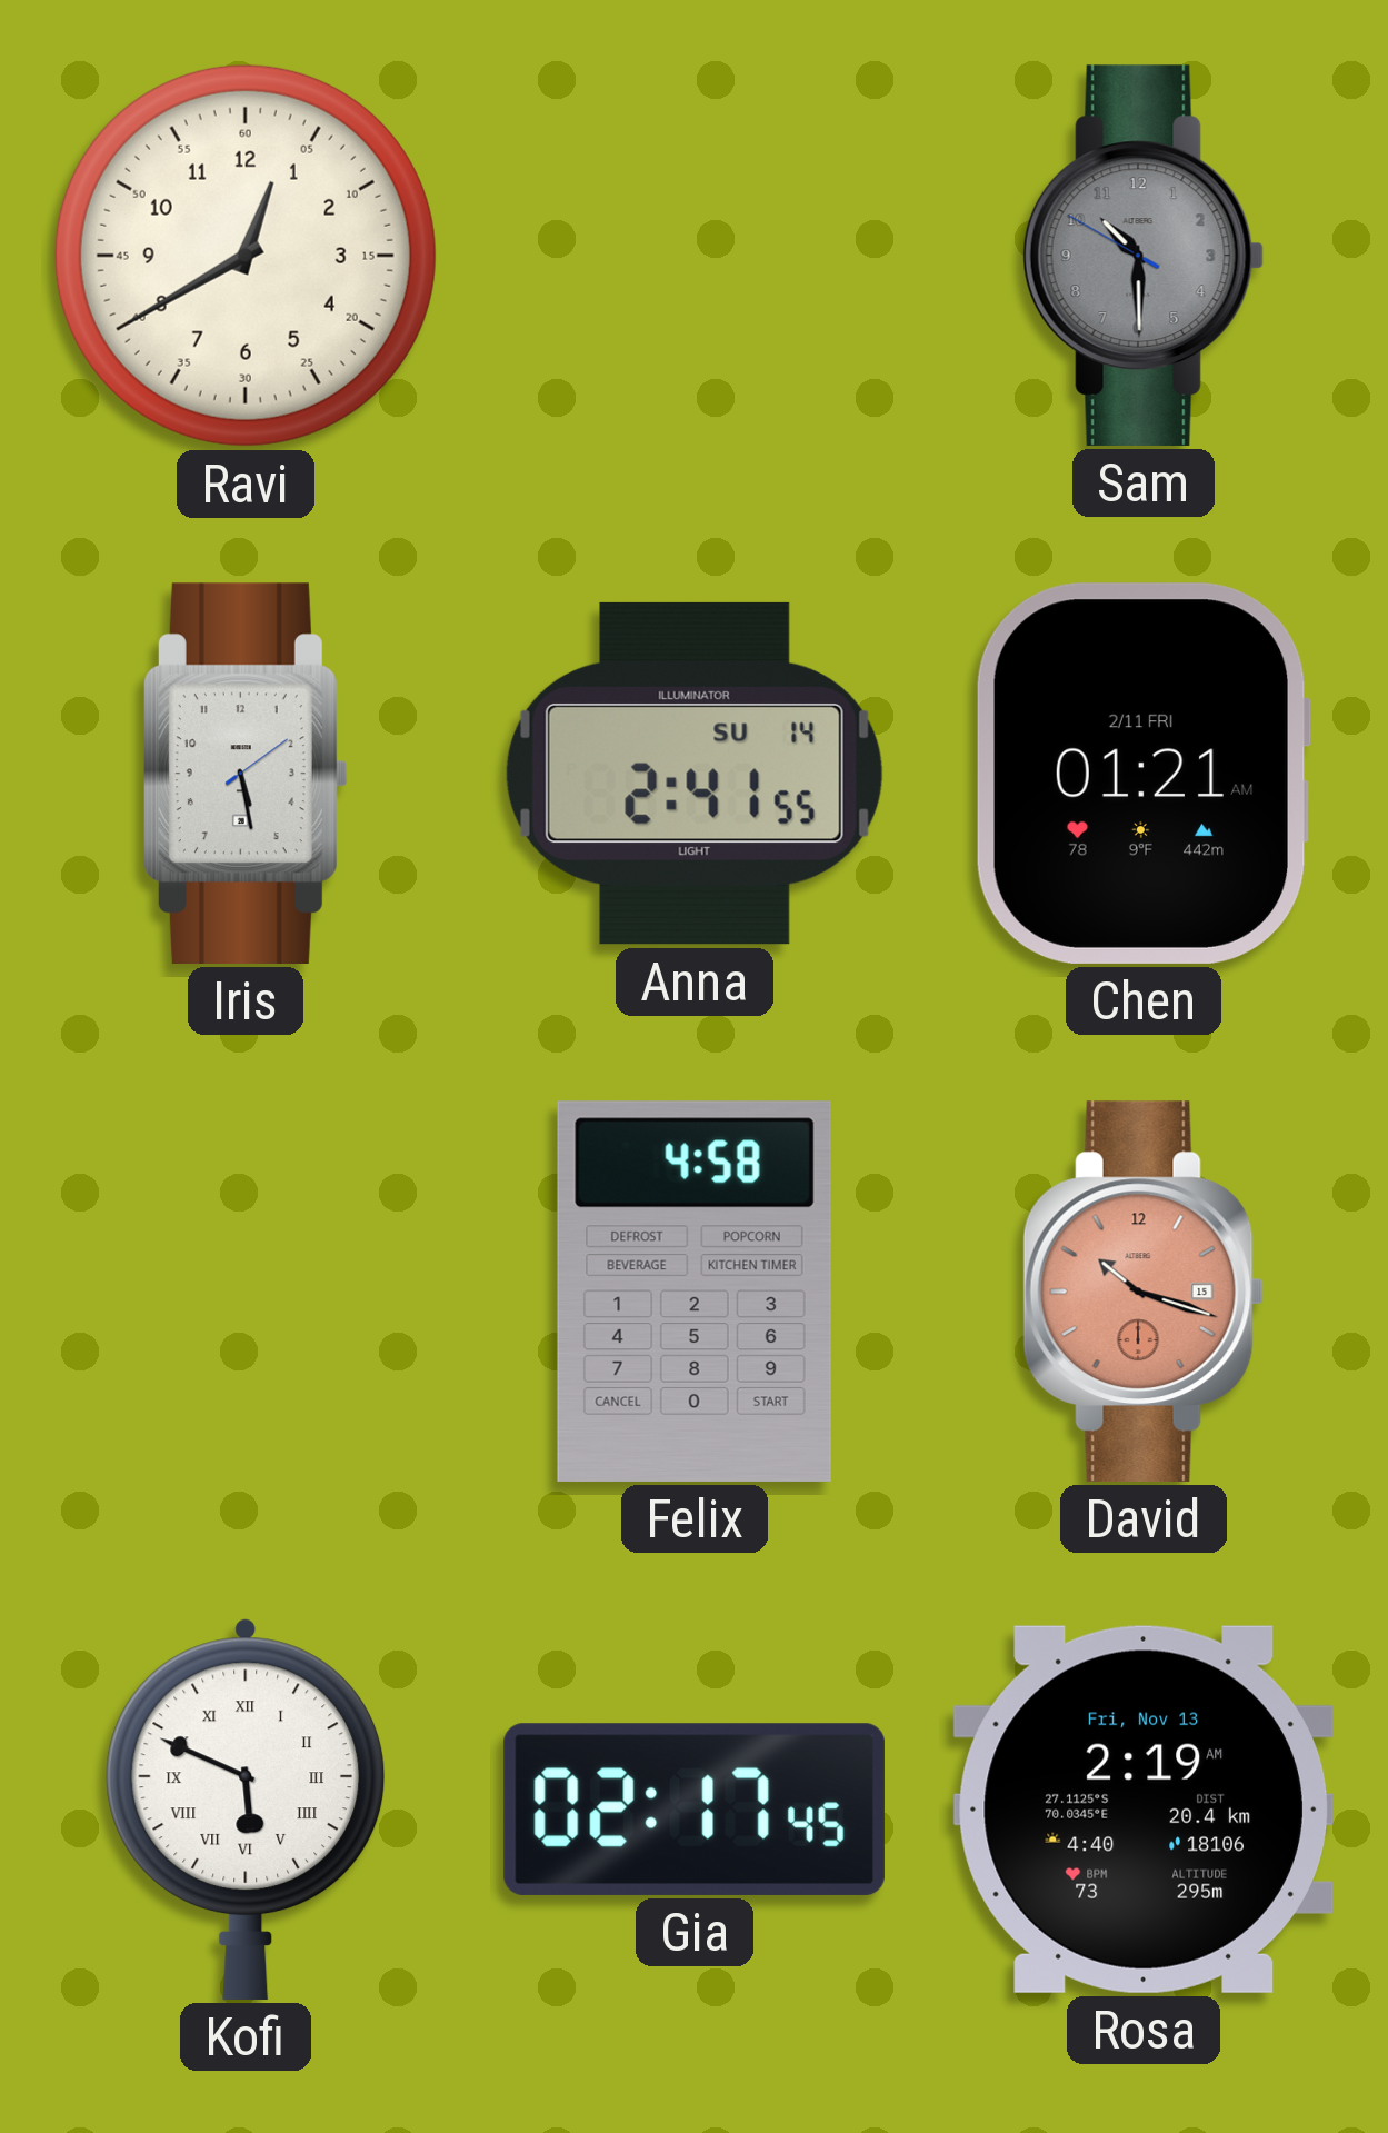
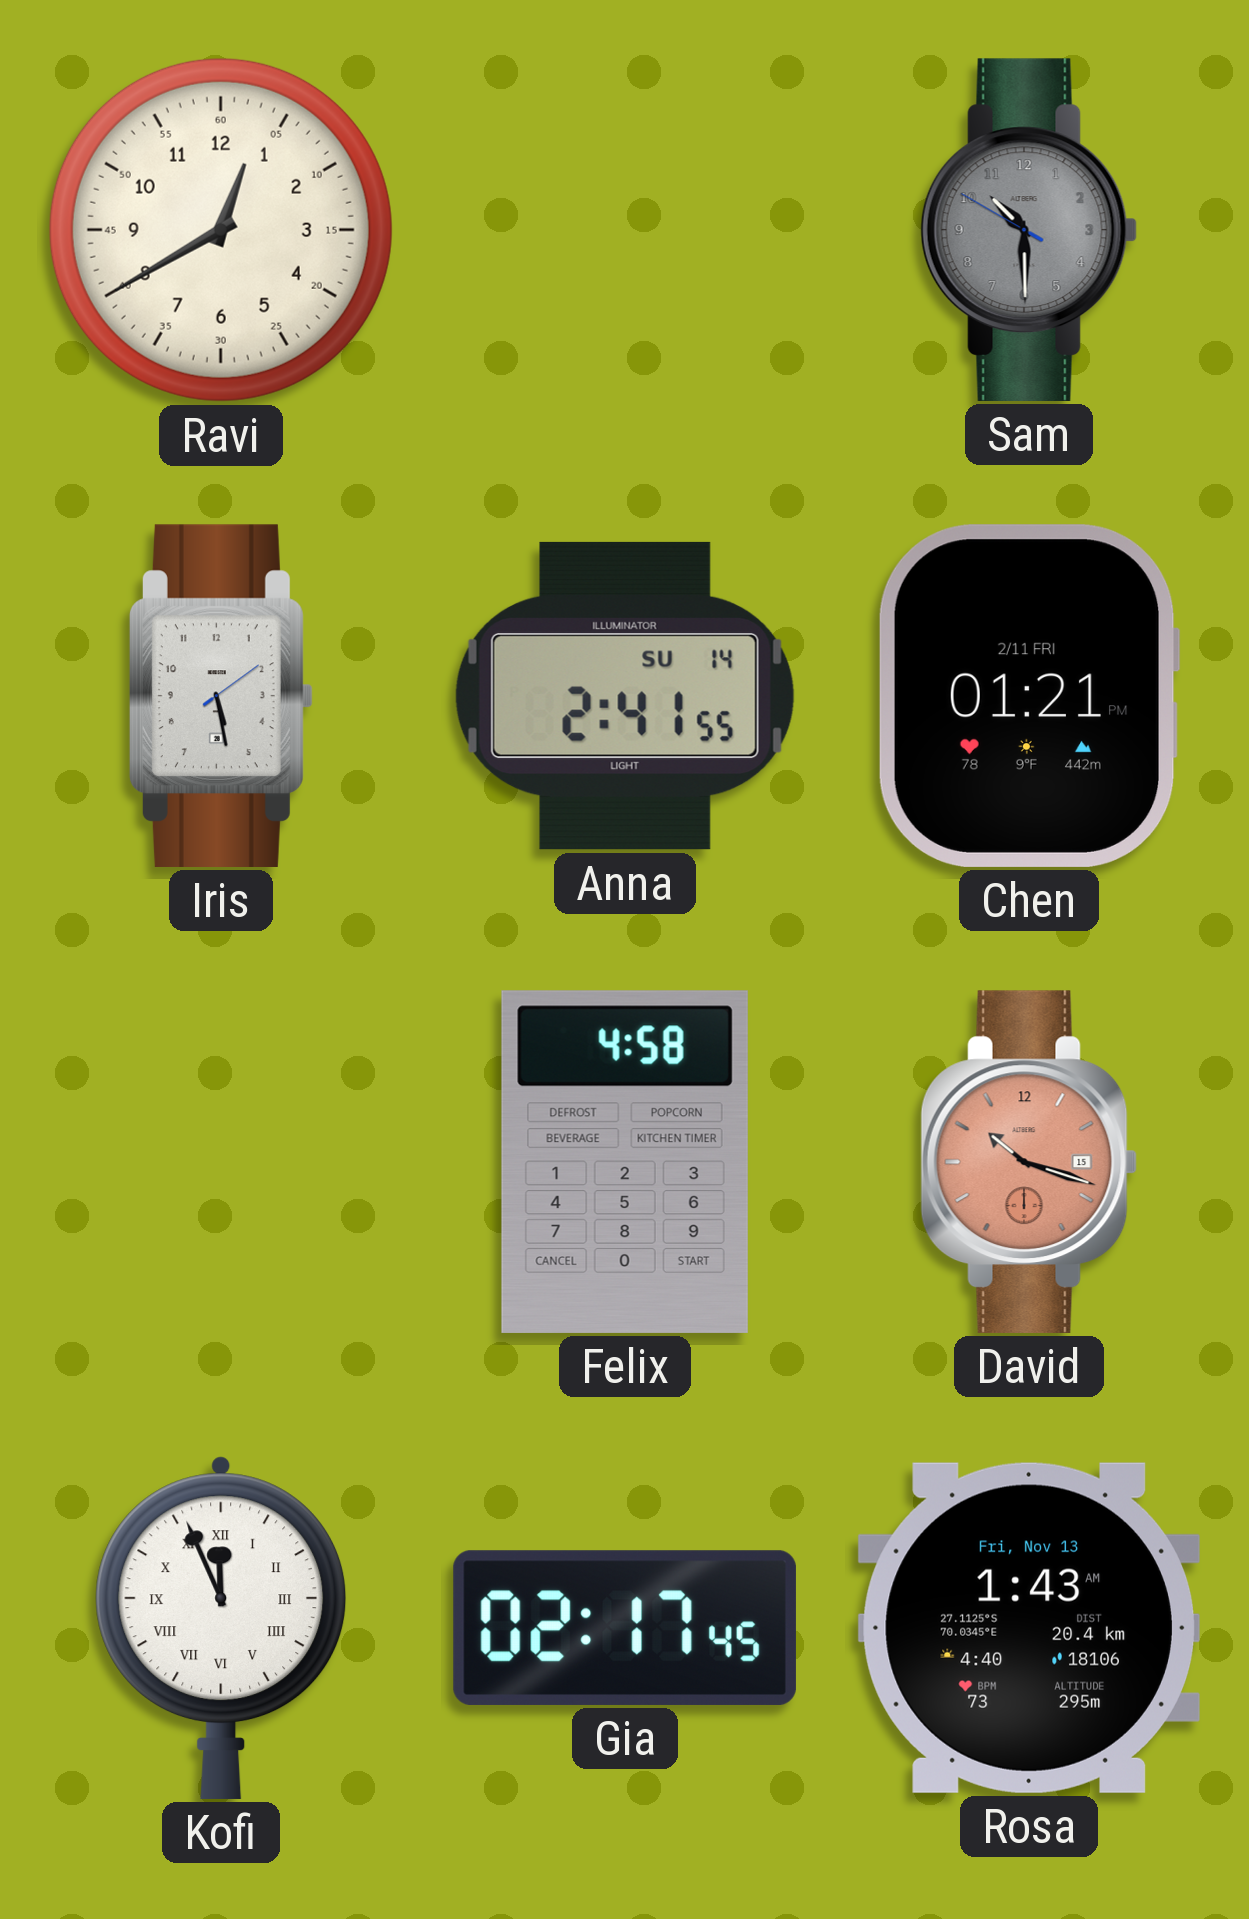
Chen: 01:21 AM -> 01:21 PM (1029, 696)
Kofi: 5:49 -> 11:56 (221, 1628)
Rosa: 2:19 -> 1:43 (1029, 1628)
